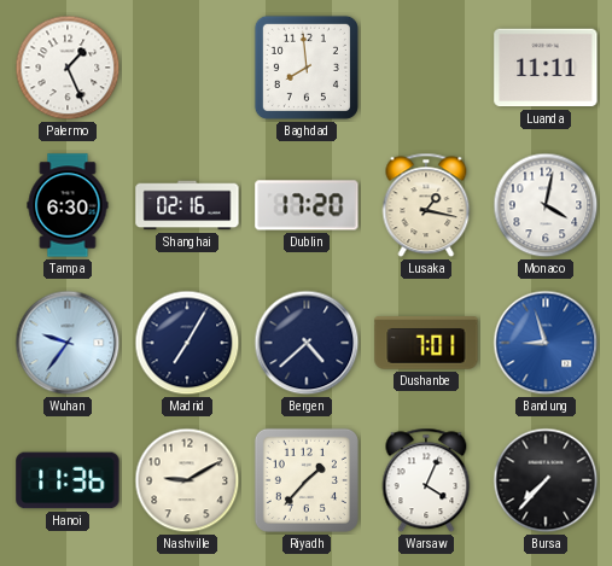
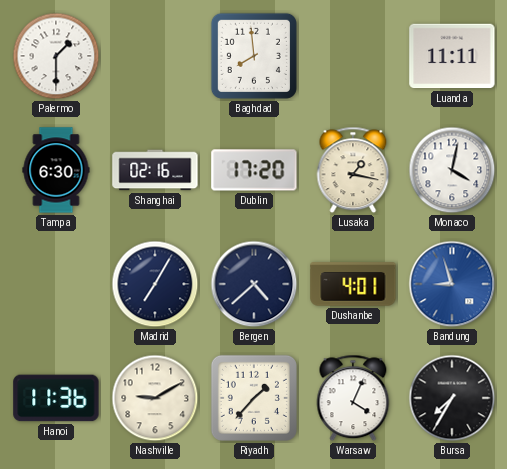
Palermo: 1:26 -> 1:30 (56, 56)
Wuhan: 9:36 -> none (68, 343)
Dushanbe: 7:01 -> 4:01 (353, 284)
Bursa: 7:37 -> 7:35 (452, 398)
